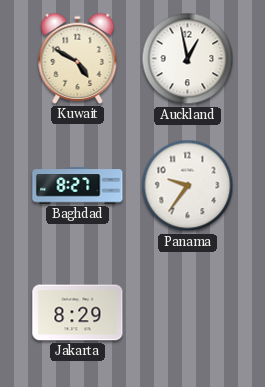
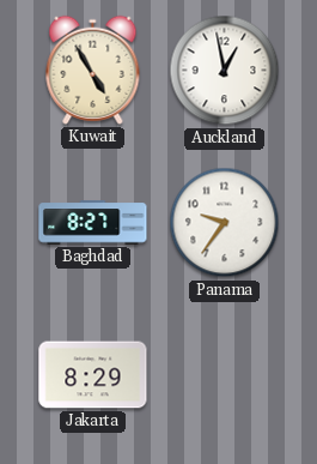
Kuwait: 4:50 -> 4:55 (93, 70)
